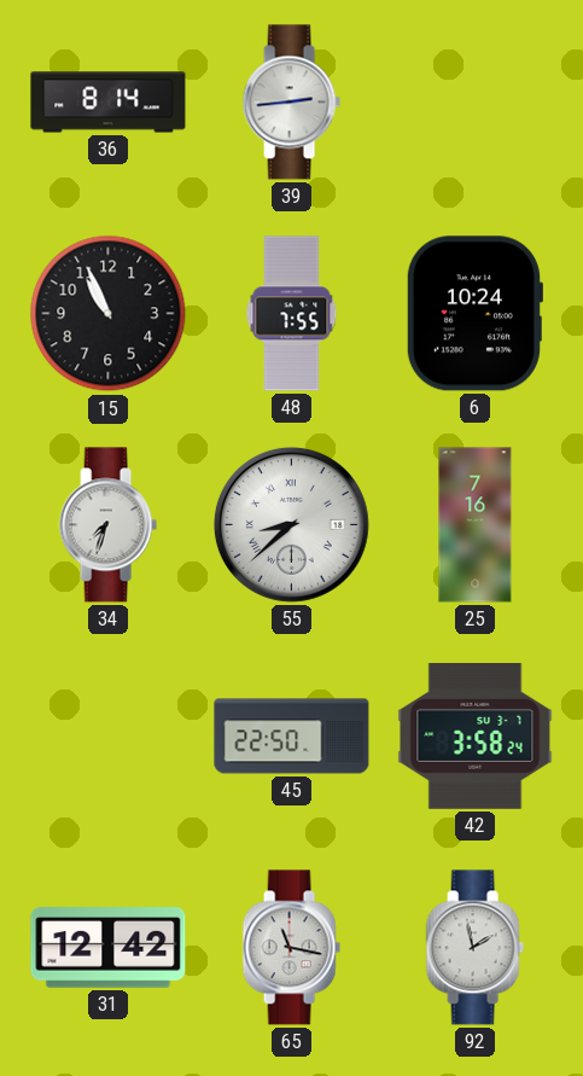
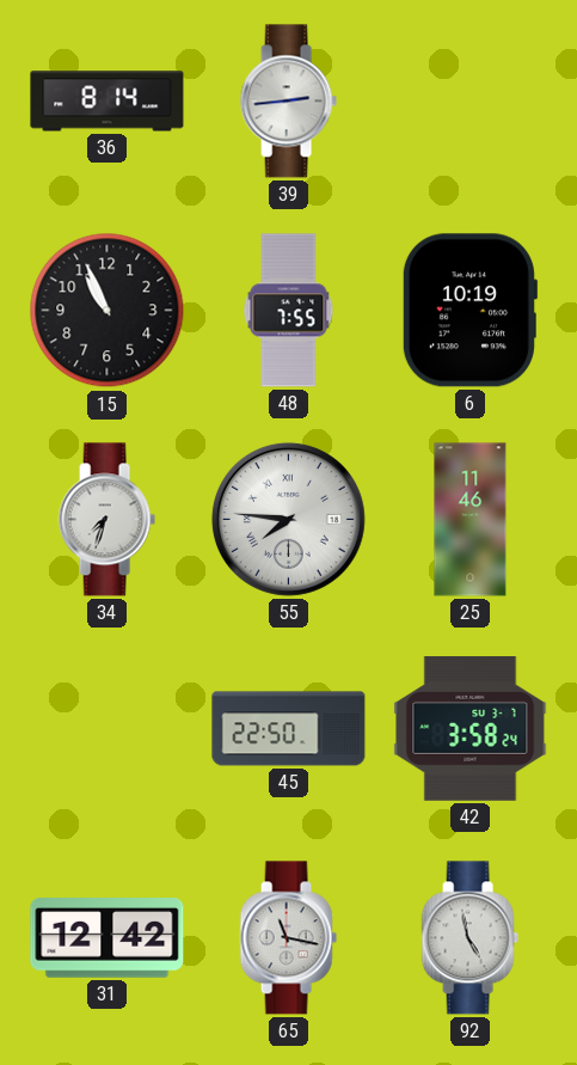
6: 10:24 -> 10:19 (469, 311)
55: 8:38 -> 7:46 (288, 519)
25: 7:16 -> 11:46 (471, 520)
92: 1:58 -> 4:58 (469, 938)
